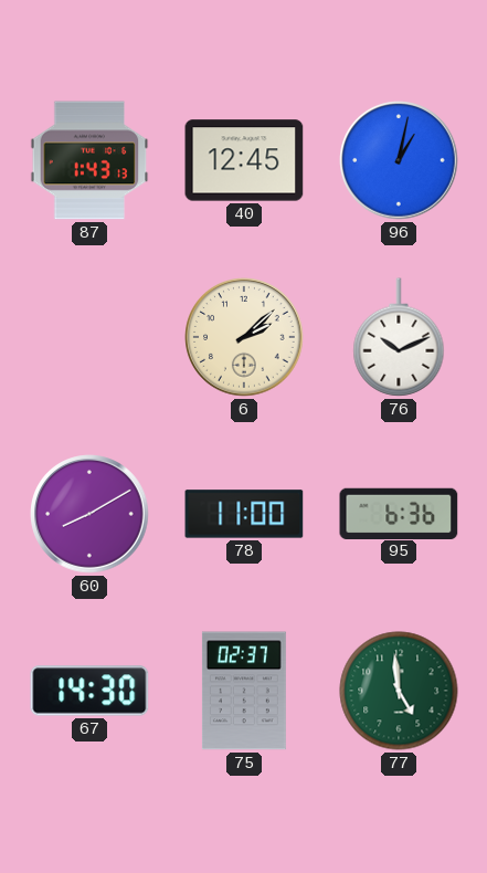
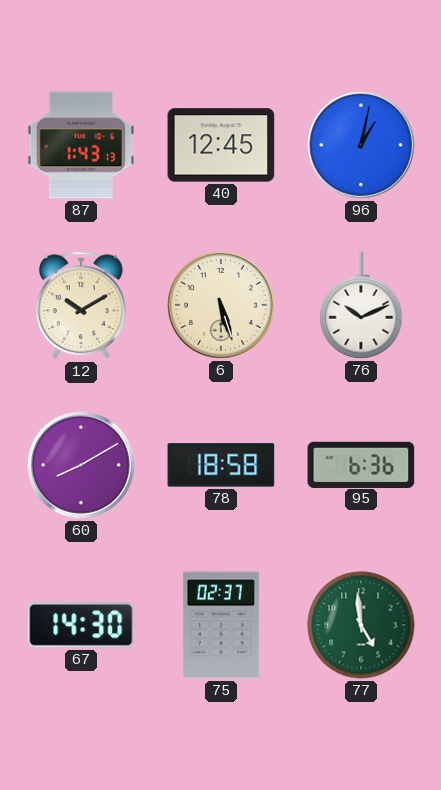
12: none -> 10:10 (81, 306)
6: 2:08 -> 5:27 (221, 305)
78: 11:00 -> 18:58 (221, 465)
